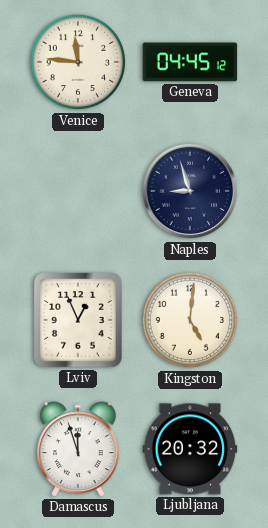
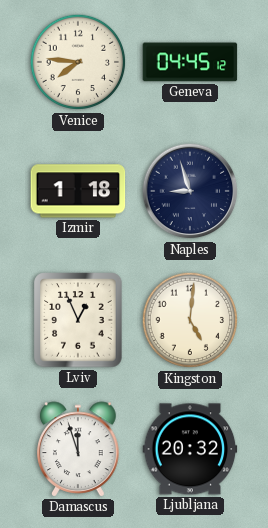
Venice: 11:46 -> 7:46 (78, 62)
Izmir: none -> 1:18 (78, 191)
